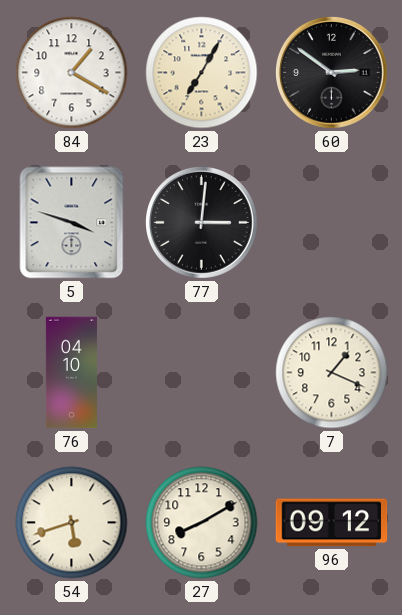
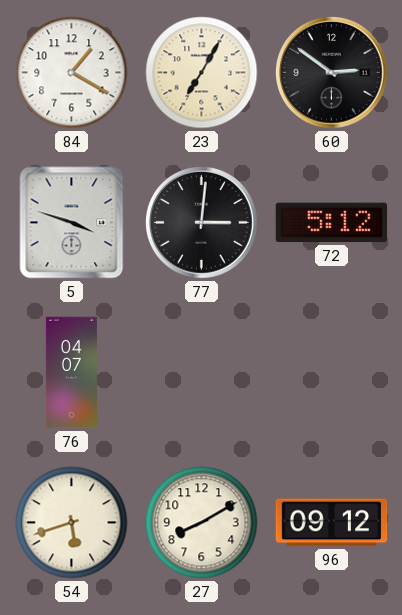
72: none -> 5:12 (332, 223)
76: 04:10 -> 04:07 (71, 373)
7: 1:19 -> none (332, 373)
